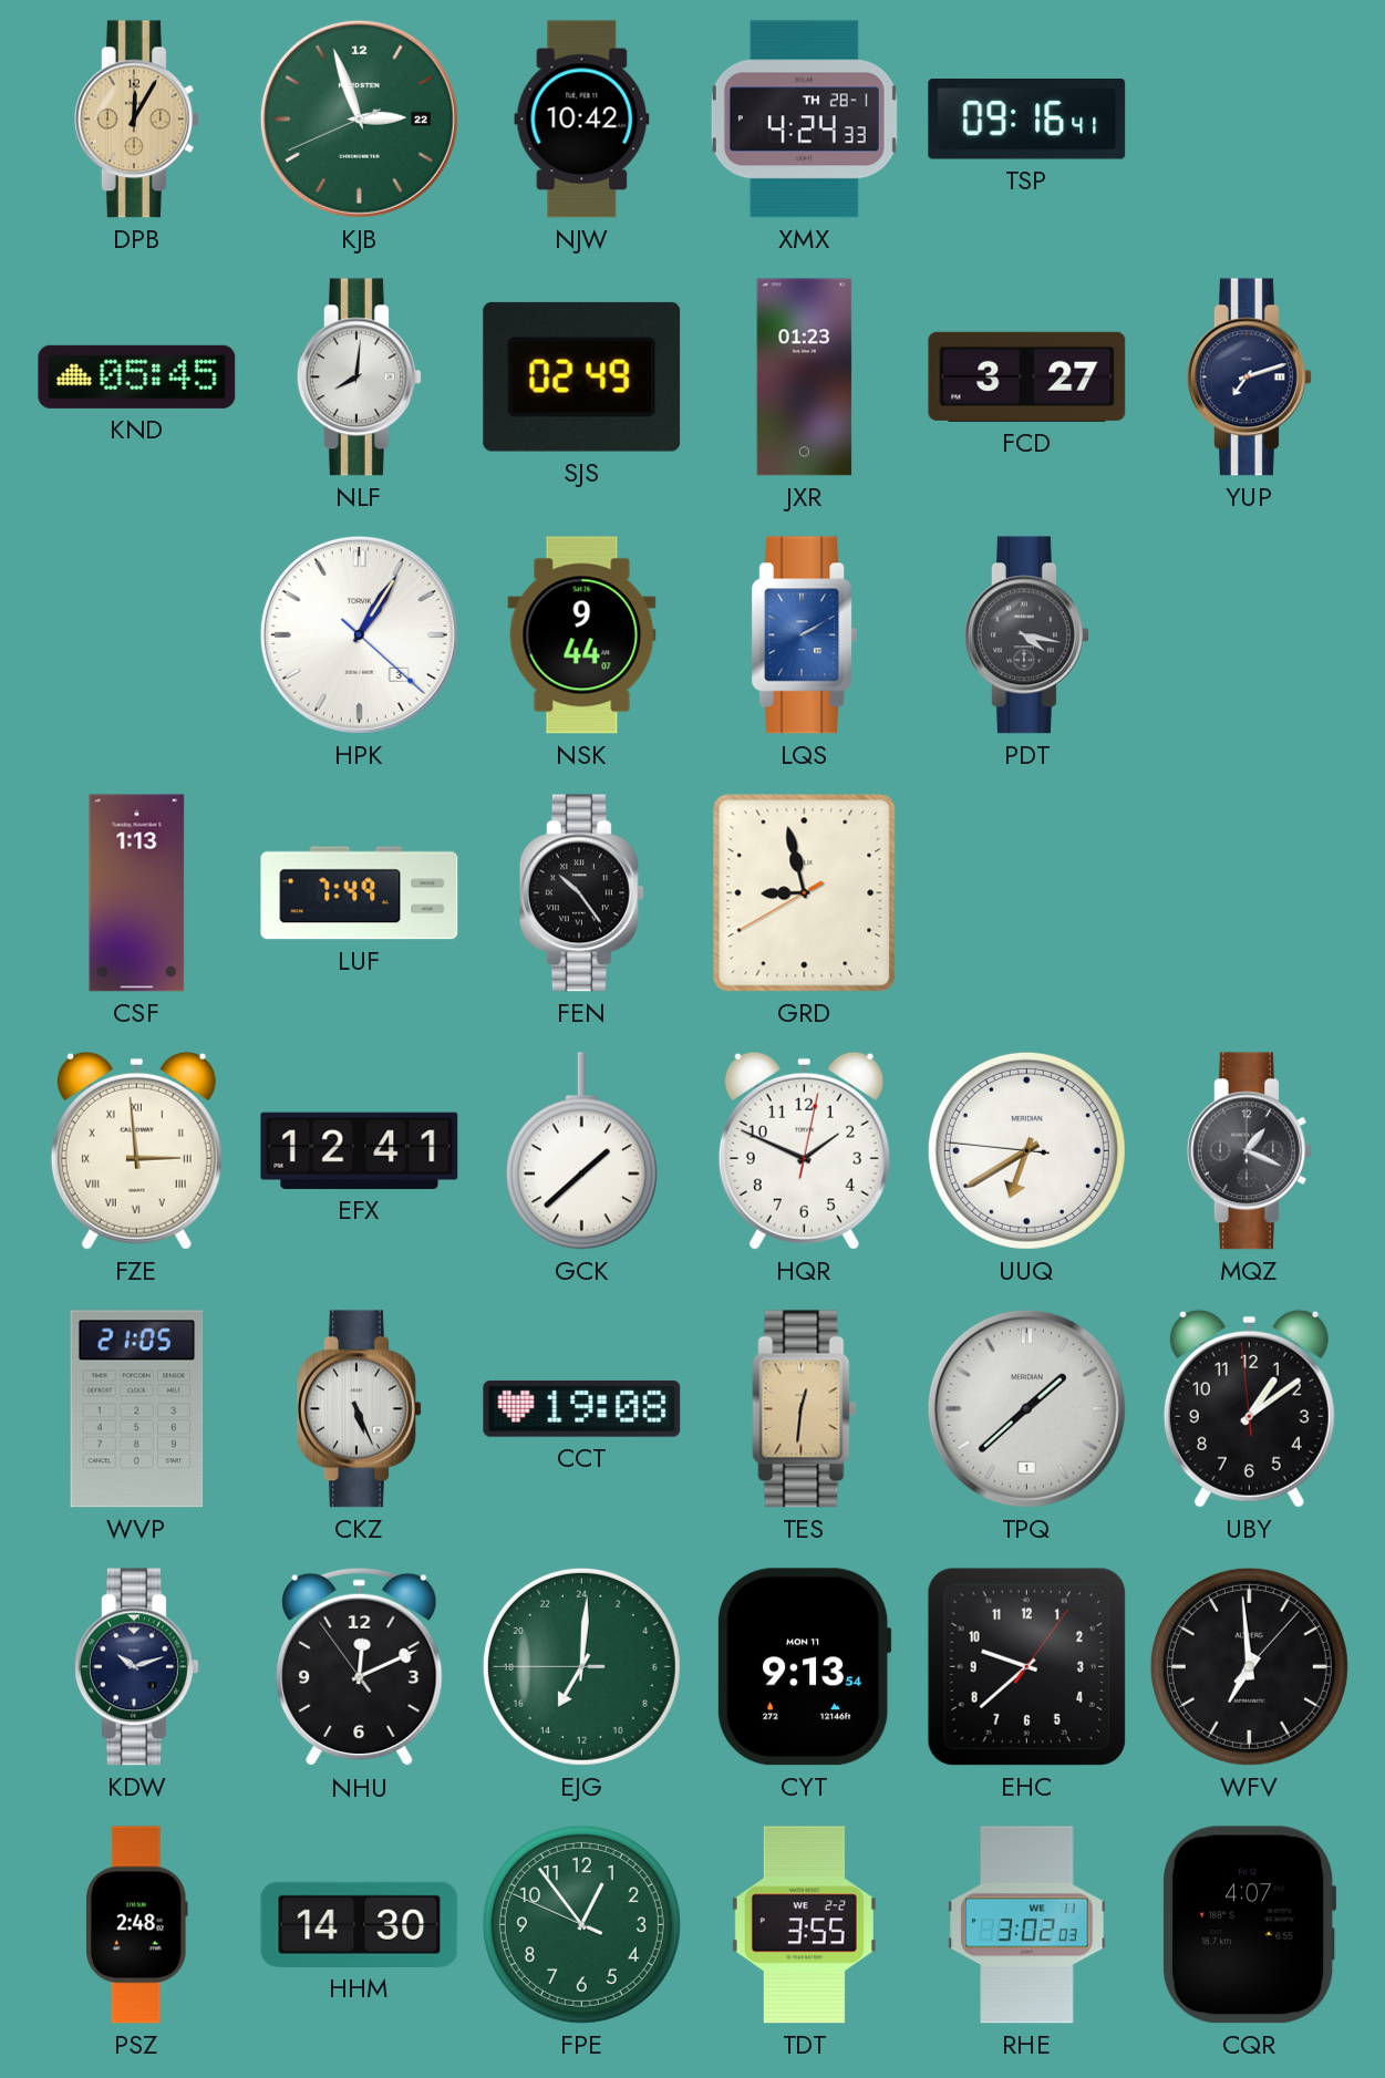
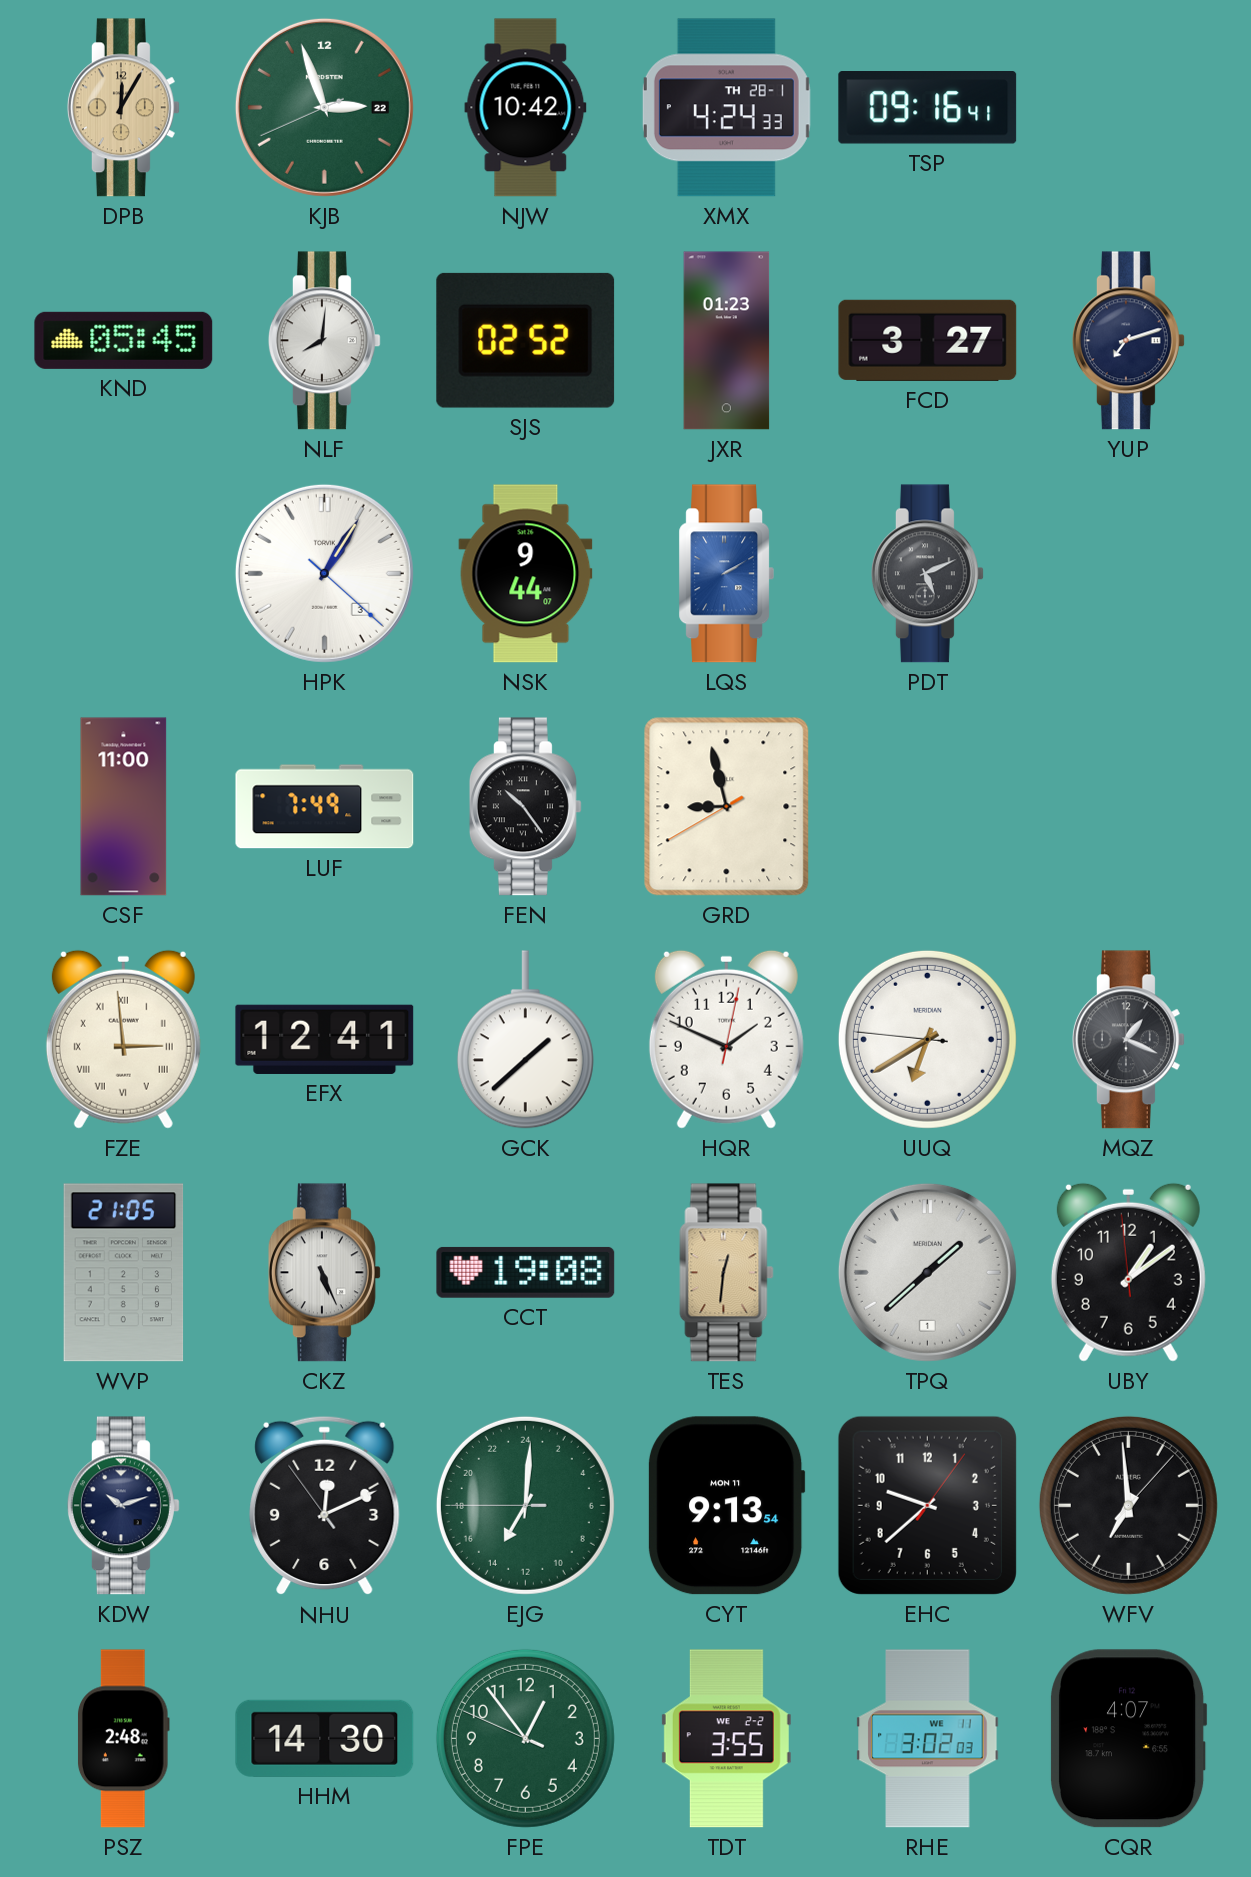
SJS: 02:49 -> 02:52 (526, 340)
PDT: 4:17 -> 5:11 (927, 574)
CSF: 1:13 -> 11:00 (124, 807)
